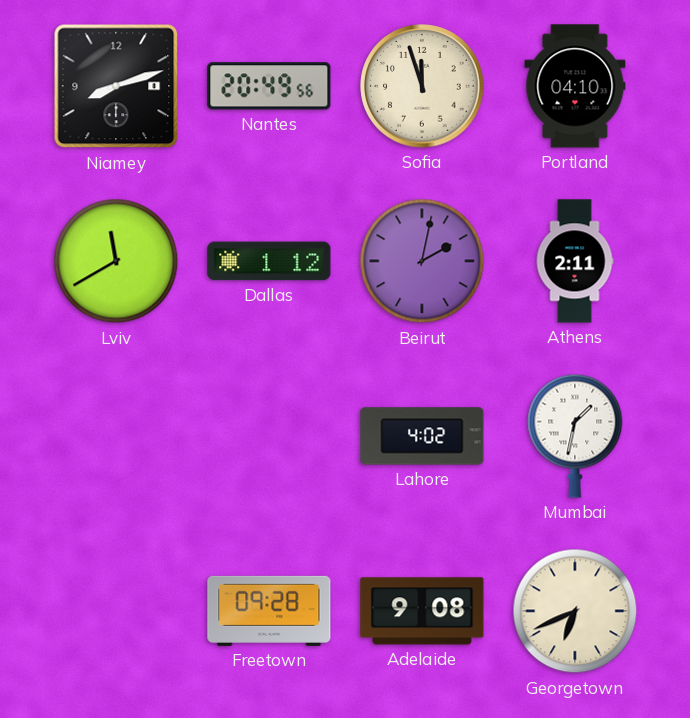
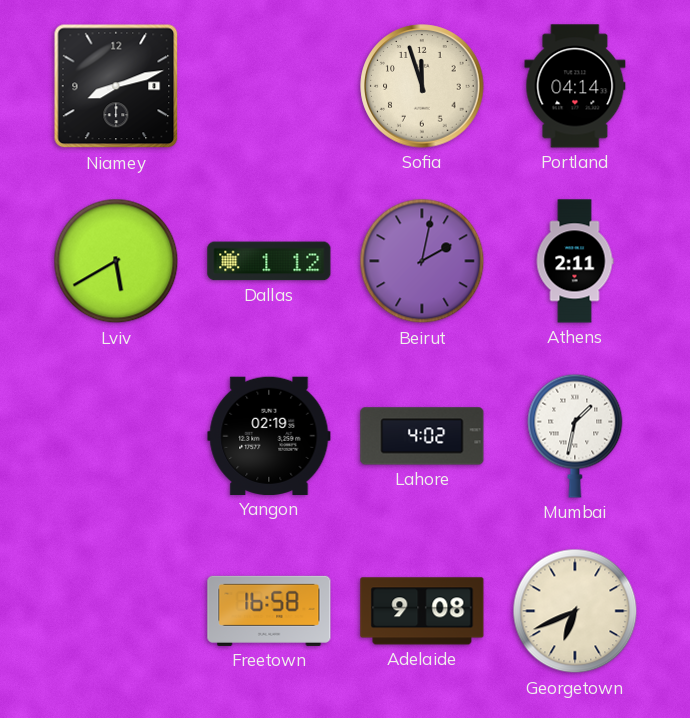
Nantes: 20:49 -> none (269, 86)
Portland: 04:10 -> 04:14 (575, 86)
Lviv: 11:40 -> 5:40 (116, 261)
Yangon: none -> 02:19 (269, 436)
Freetown: 09:28 -> 16:58 (269, 611)
